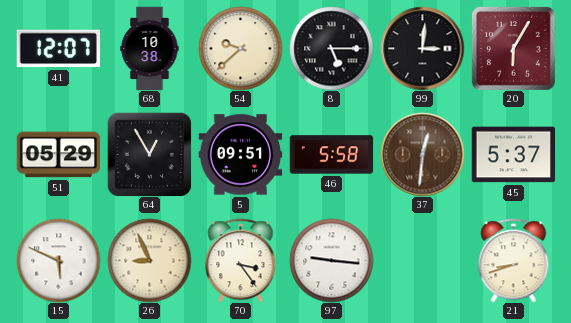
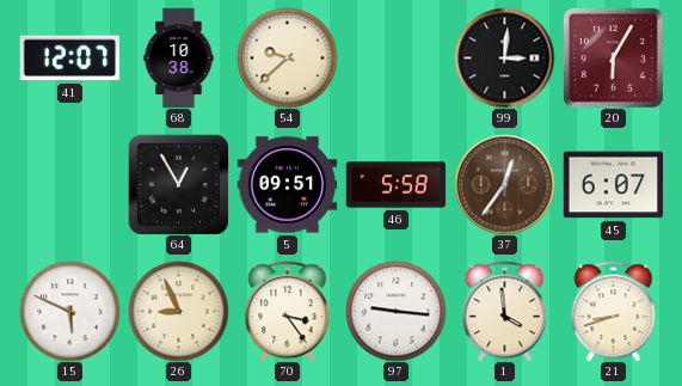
8: 5:15 -> none (331, 48)
51: 05:29 -> none (58, 155)
37: 12:31 -> 12:36 (504, 184)
45: 5:37 -> 6:07 (613, 185)
1: none -> 3:59 (505, 311)
